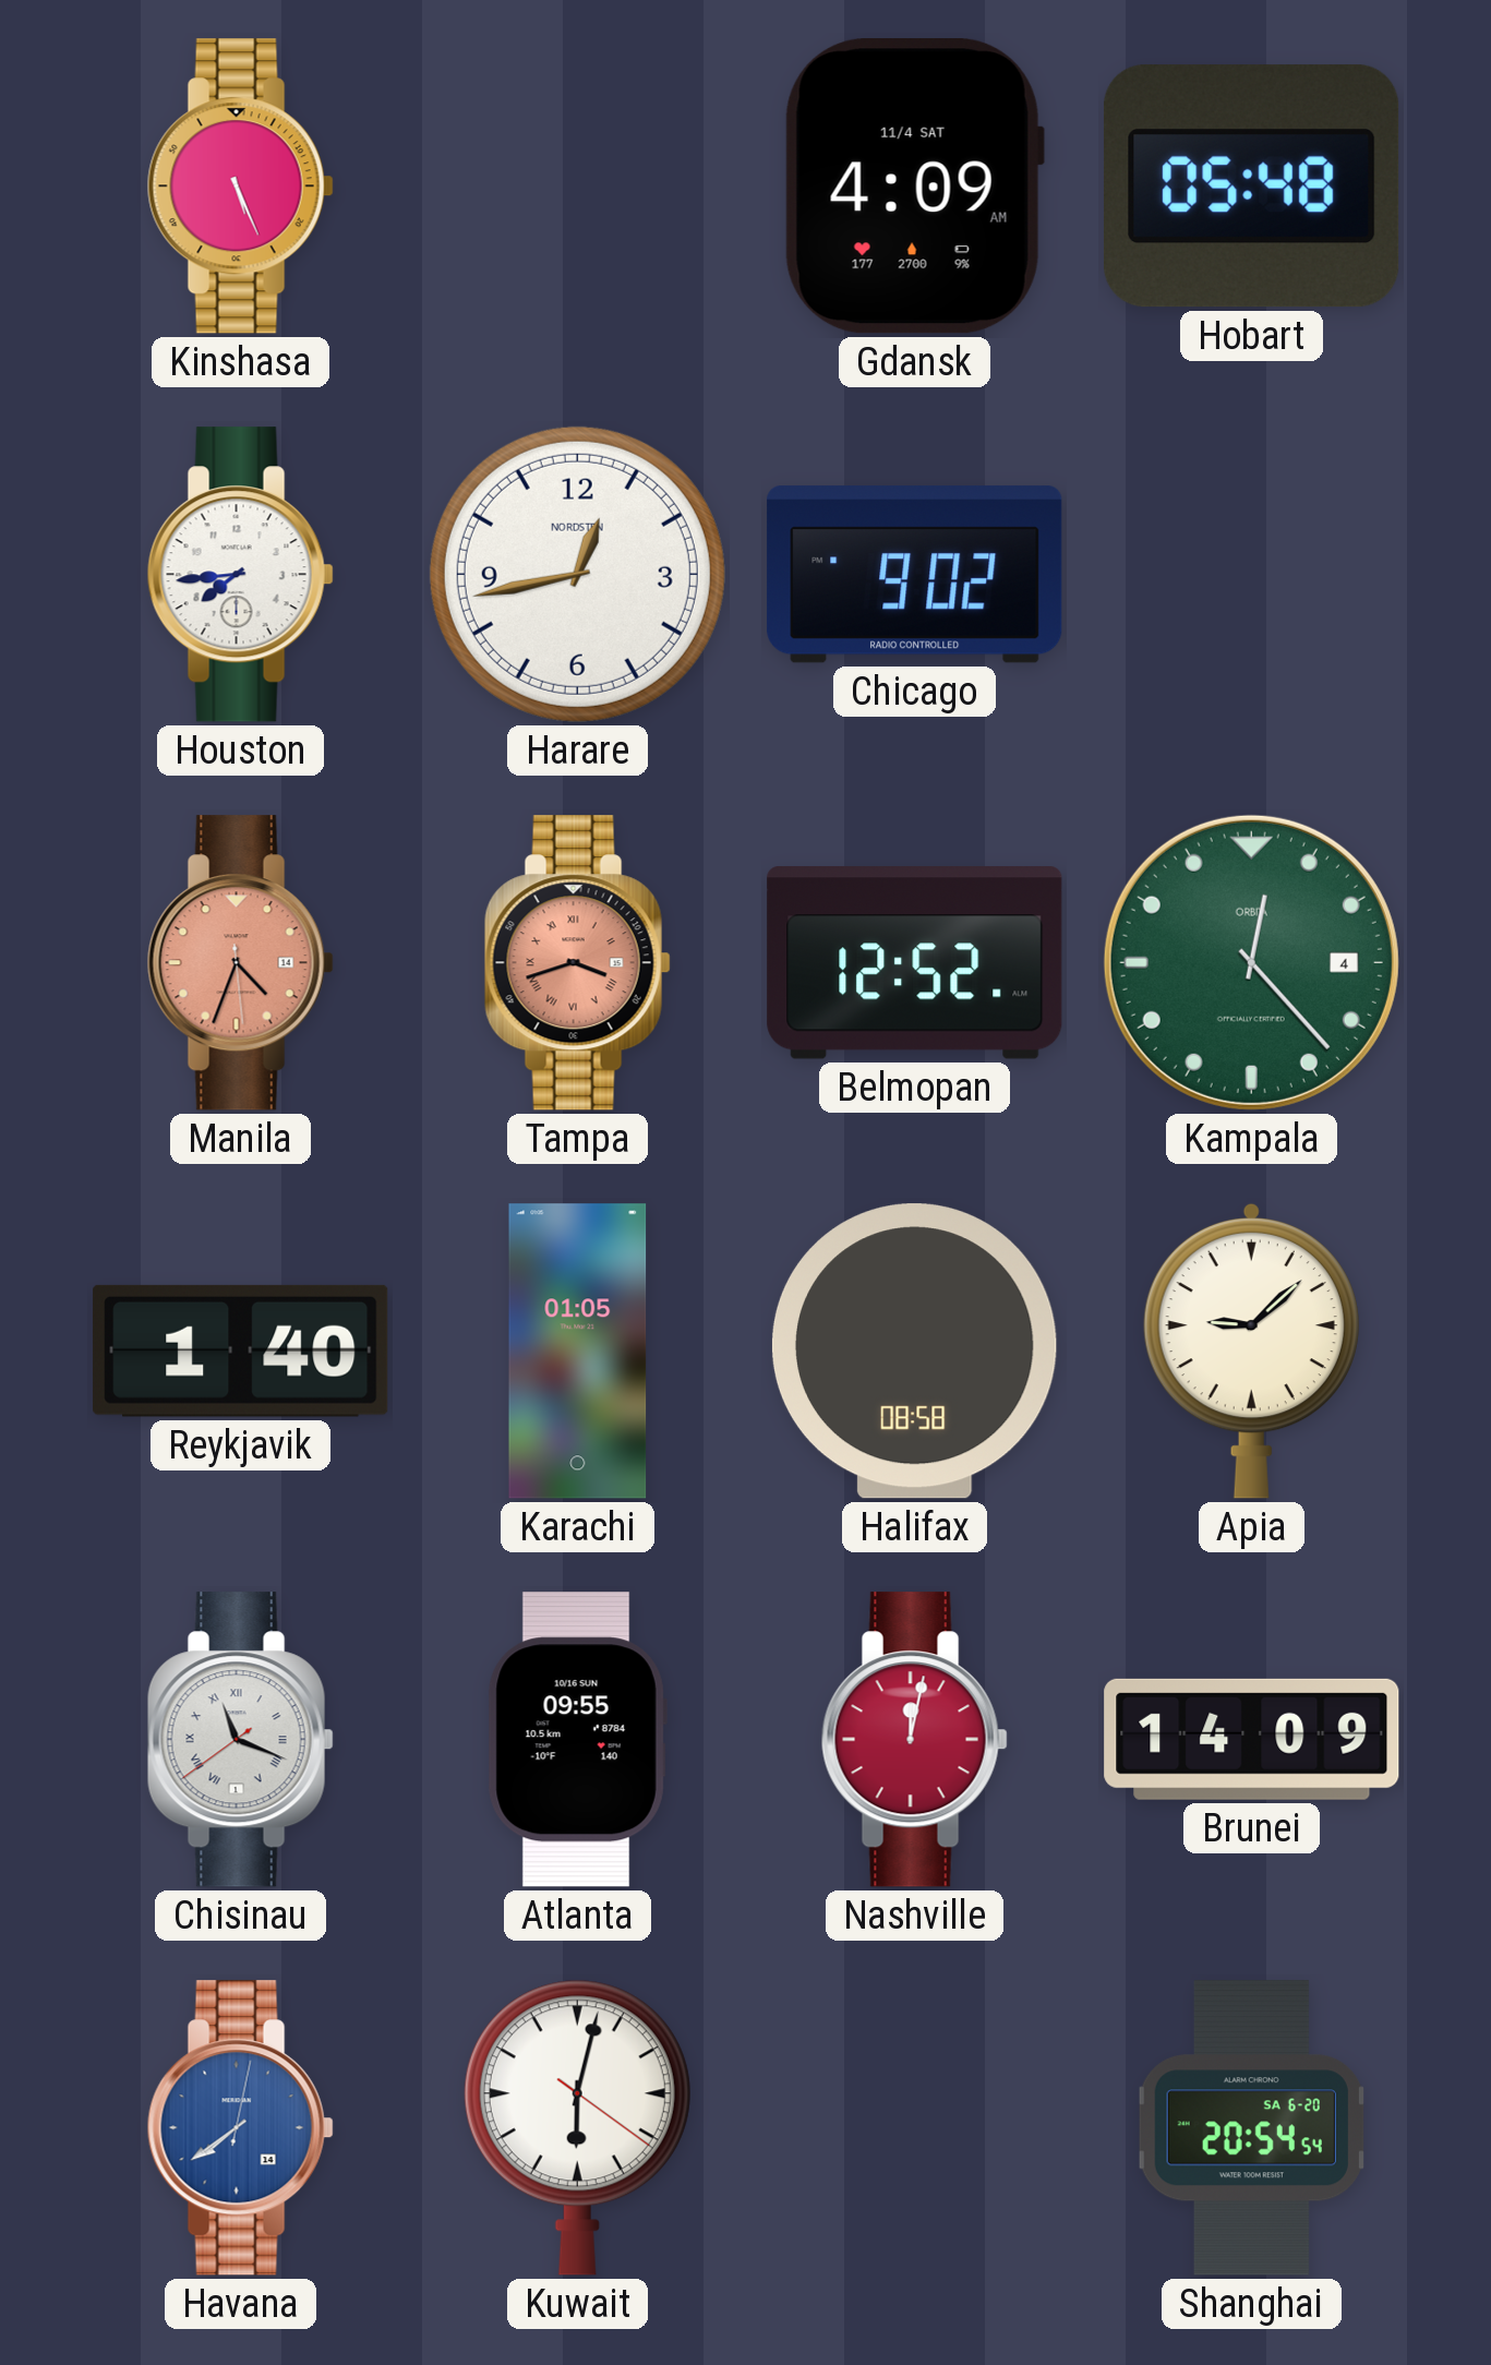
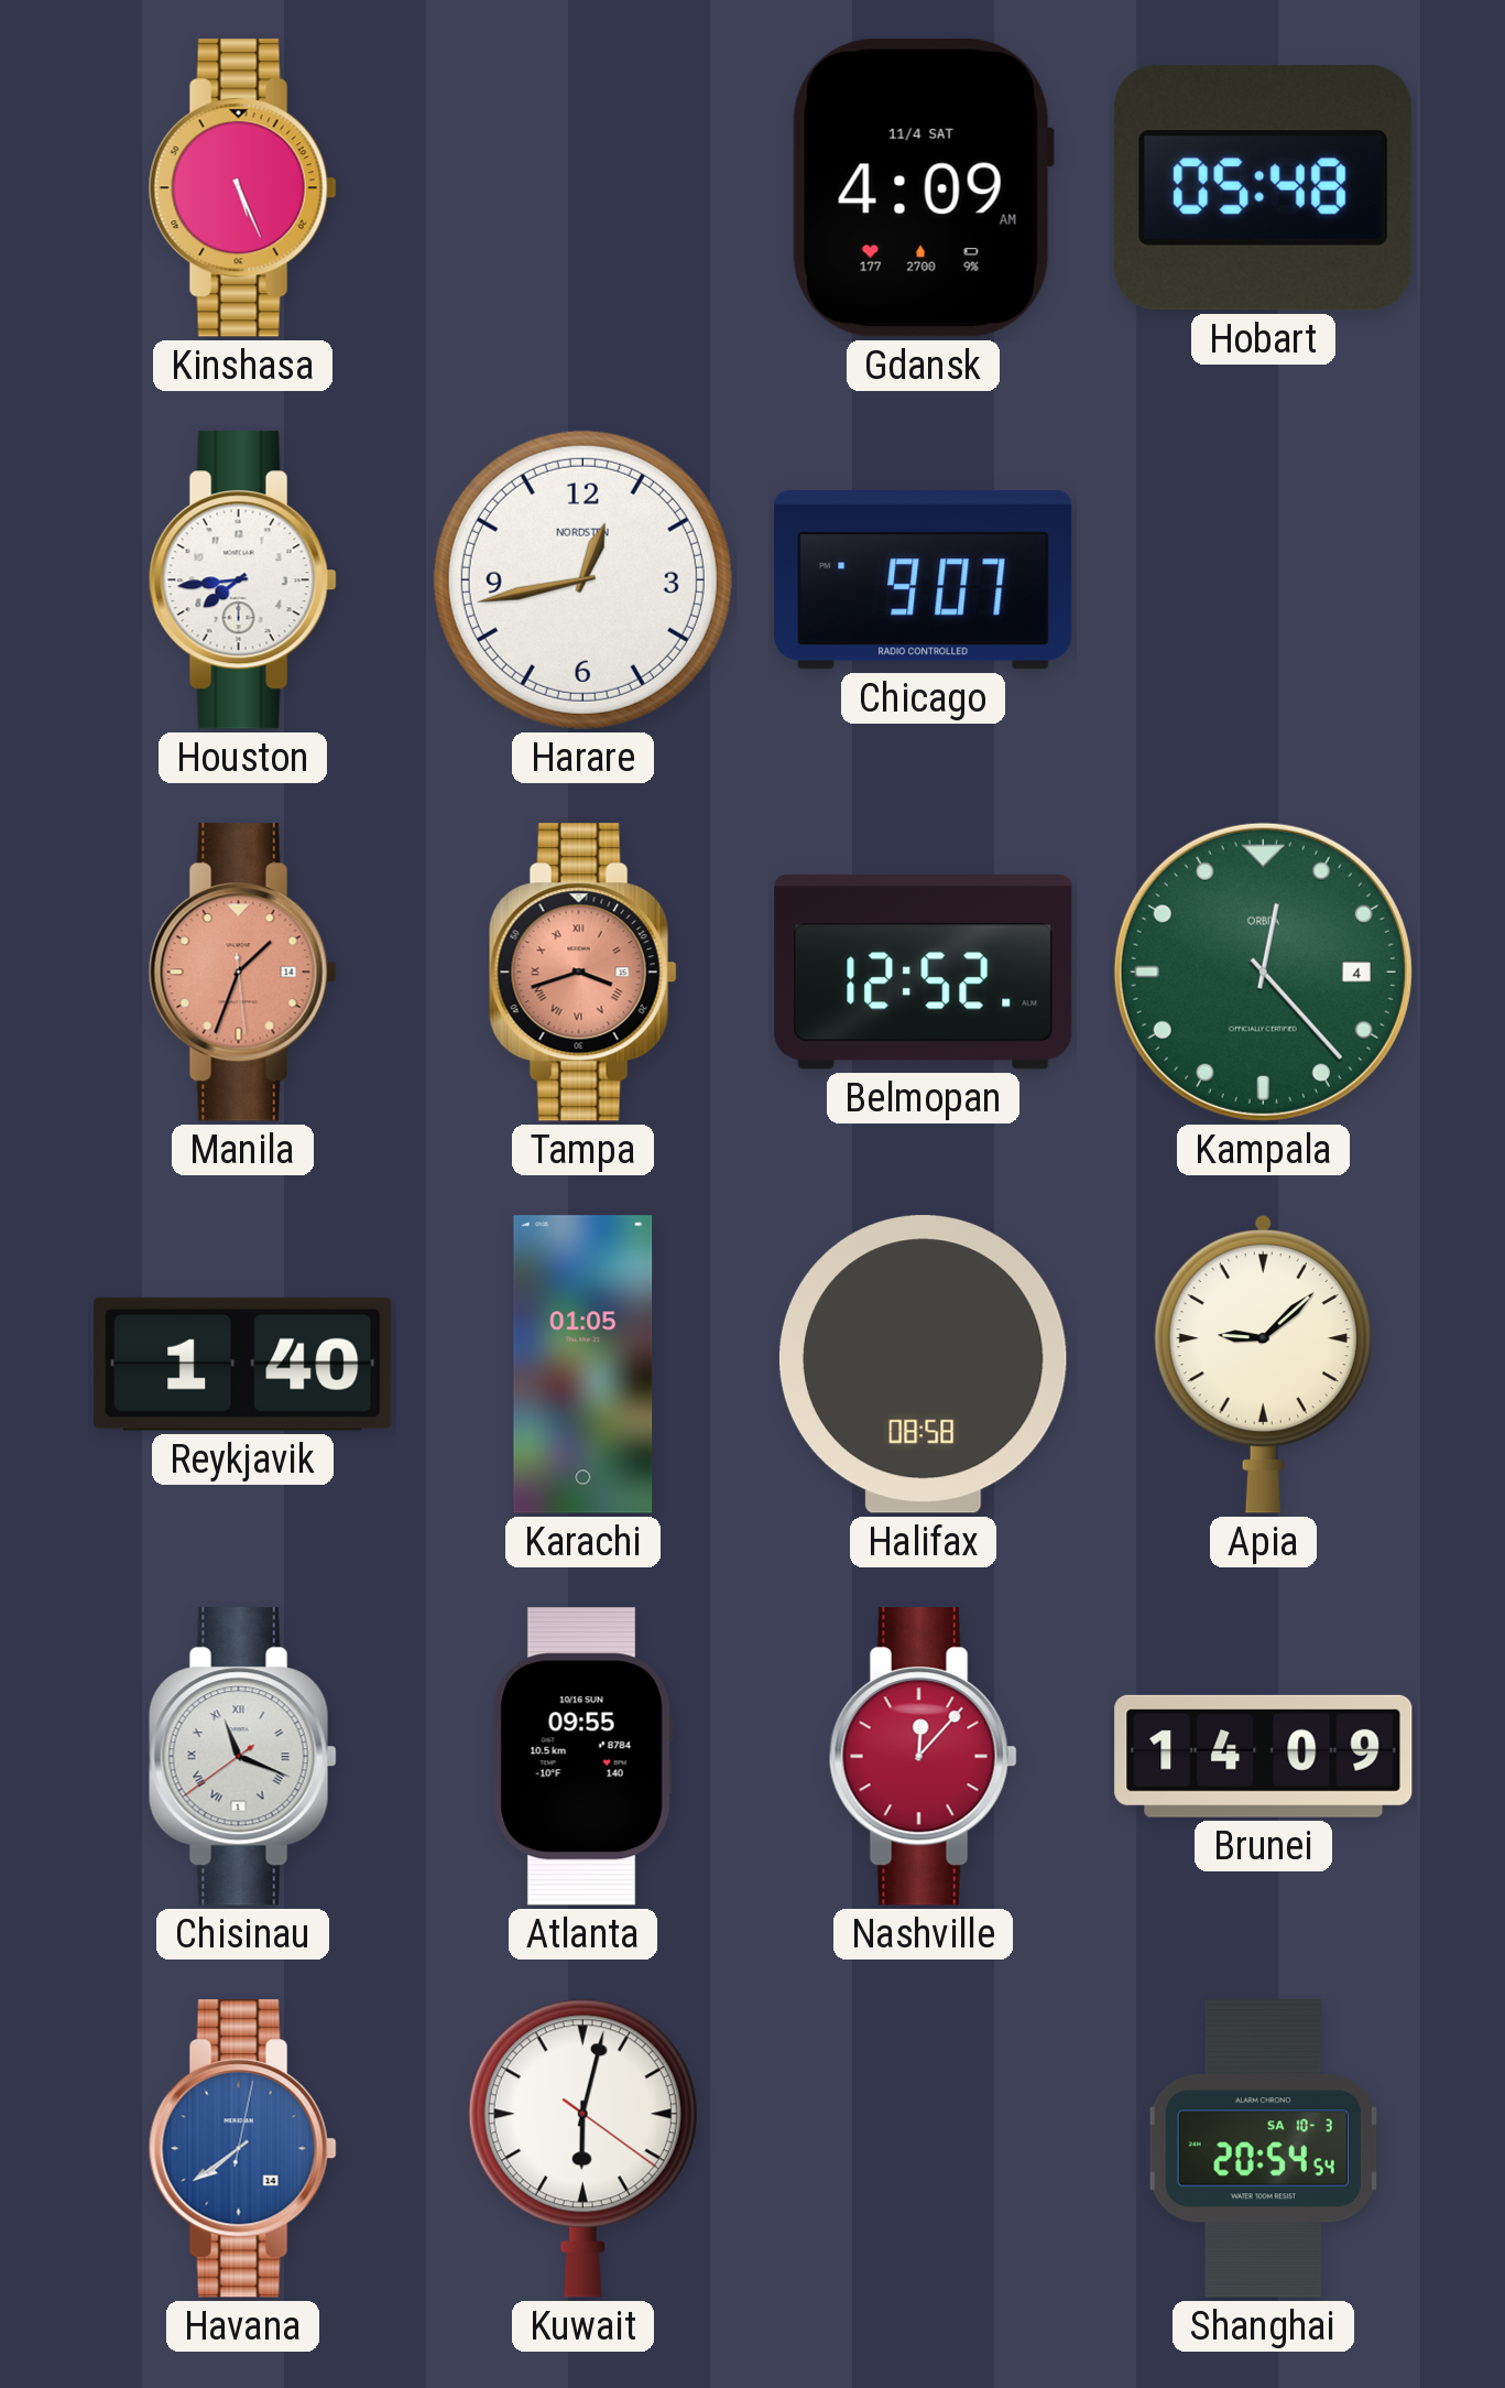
Chicago: 9:02 -> 9:07 (924, 580)
Manila: 4:33 -> 1:33 (242, 973)
Nashville: 12:02 -> 12:07 (923, 1757)
Shanghai date: SA 6-20 -> SA 10-3 (1263, 2149)
